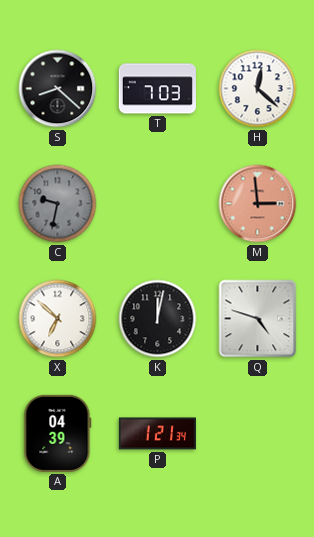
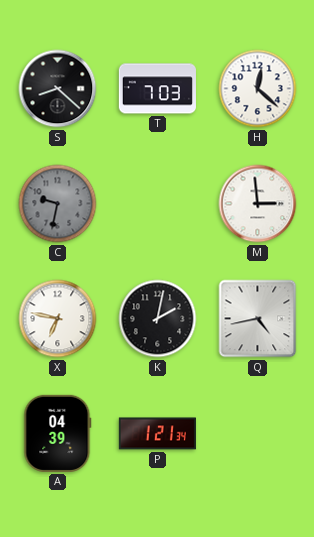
M dial: salmon -> white (258, 204)
X: 6:52 -> 6:47 (58, 319)
K: 12:02 -> 2:02 (158, 319)
Q: 4:48 -> 4:43 (258, 319)
